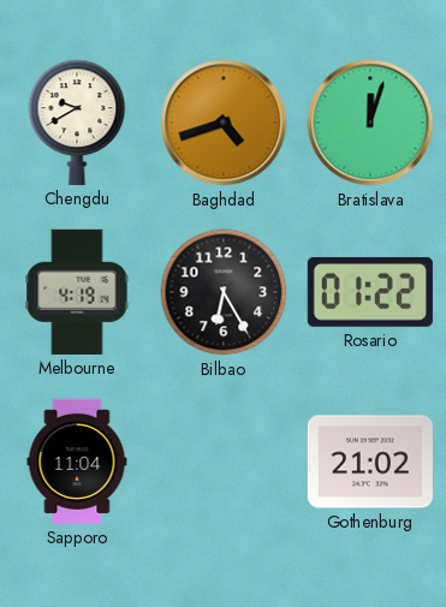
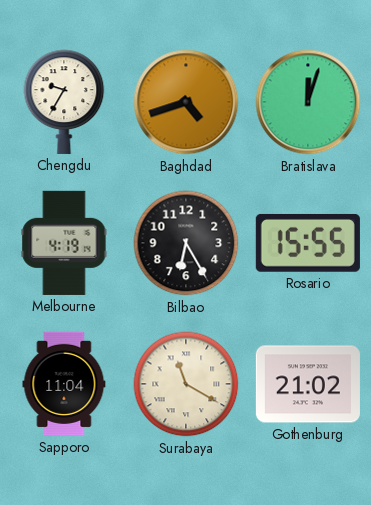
Chengdu: 9:40 -> 9:35 (64, 102)
Rosario: 01:22 -> 15:55 (308, 243)
Surabaya: none -> 11:20 (186, 384)
